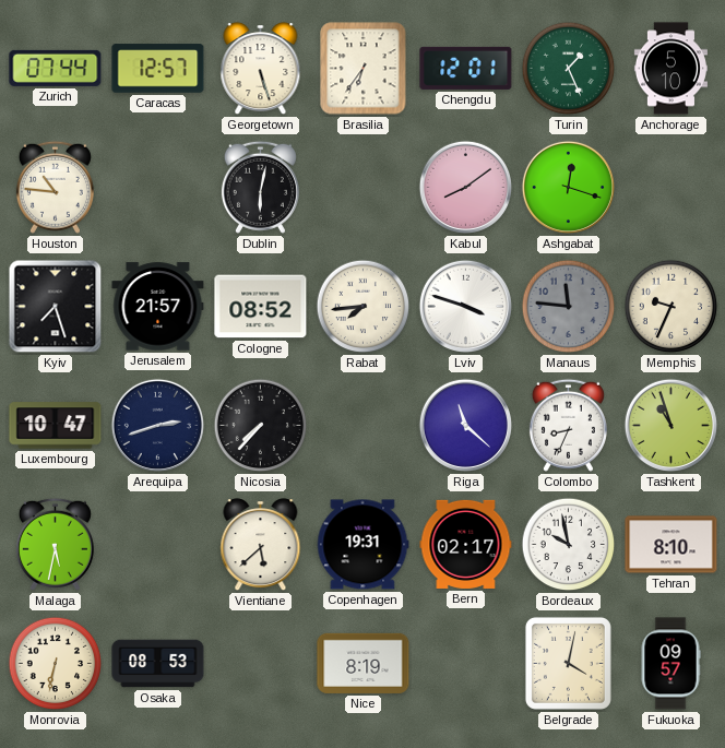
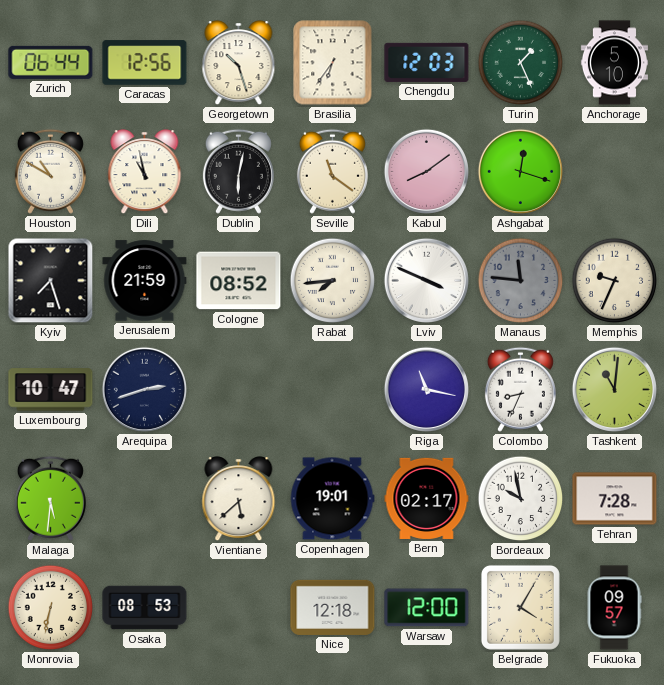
Zurich: 07:44 -> 06:44 (51, 62)
Caracas: 12:57 -> 12:56 (145, 63)
Georgetown: 5:27 -> 10:27 (239, 63)
Chengdu: 12:01 -> 12:03 (427, 62)
Houston: 10:46 -> 10:50 (50, 171)
Dili: none -> 10:58 (145, 172)
Seville: none -> 11:21 (332, 171)
Jerusalem: 21:57 -> 21:59 (145, 281)
Lviv: 3:48 -> 3:49 (426, 280)
Nicosia: 7:37 -> none (261, 426)
Riga: 11:22 -> 11:17 (426, 389)
Tashkent: 10:57 -> 11:01 (614, 389)
Malaga: 5:32 -> 5:31 (50, 498)
Copenhagen: 19:31 -> 19:01 (332, 499)
Tehran: 8:10 -> 7:28 (615, 499)
Nice: 8:19 -> 12:18 (333, 607)
Warsaw: none -> 12:00 (427, 608)
Belgrade: 4:02 -> 4:05 (520, 607)
